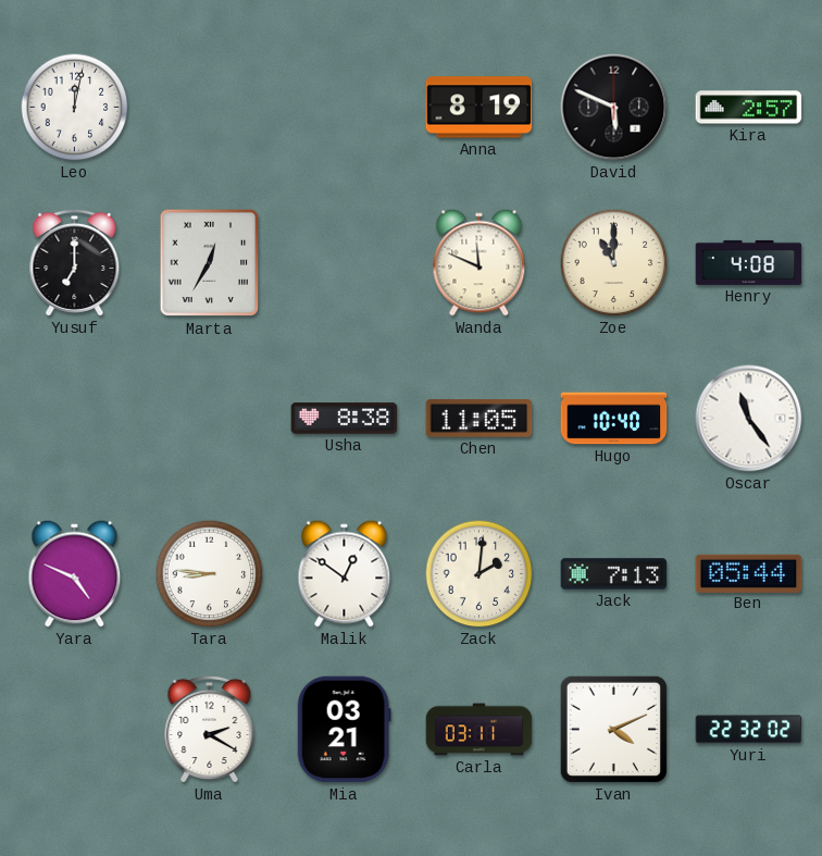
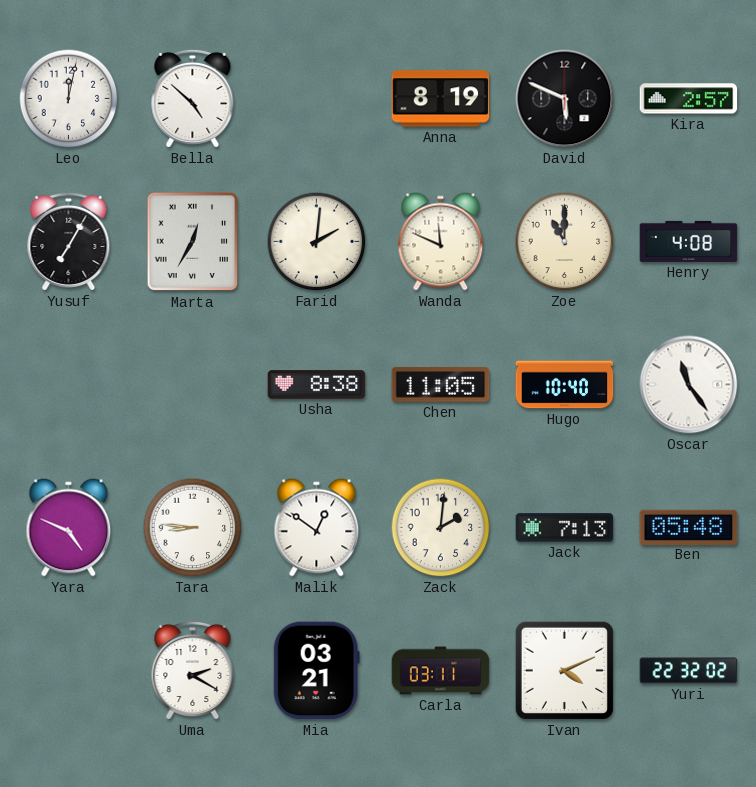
Bella: none -> 4:52 (193, 98)
Yusuf: 7:00 -> 7:05 (69, 241)
Farid: none -> 2:01 (317, 242)
Ben: 05:44 -> 05:48 (689, 527)
